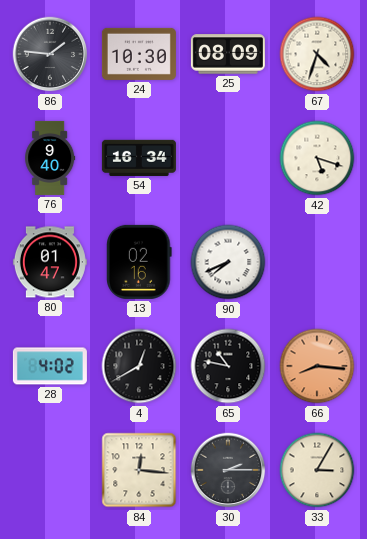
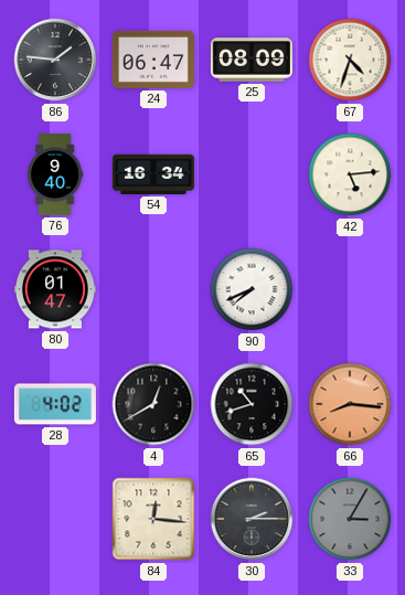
24: 10:30 -> 06:47 (153, 60)
42: 5:18 -> 5:14 (350, 174)
13: 02:16 -> none (139, 262)
65: 10:47 -> 10:42 (252, 404)
33 dial: cream -> grey (350, 519)
